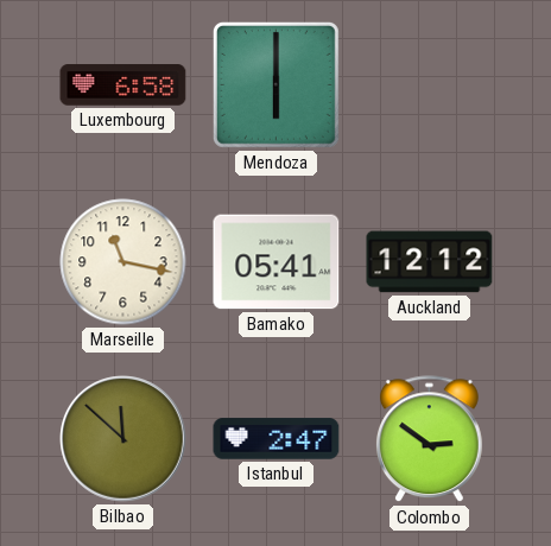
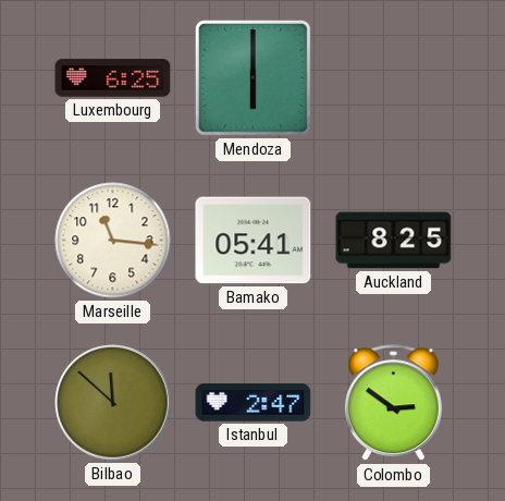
Luxembourg: 6:58 -> 6:25 (113, 78)
Marseille: 11:17 -> 11:16 (113, 241)
Auckland: 12:12 -> 8:25 (394, 241)
